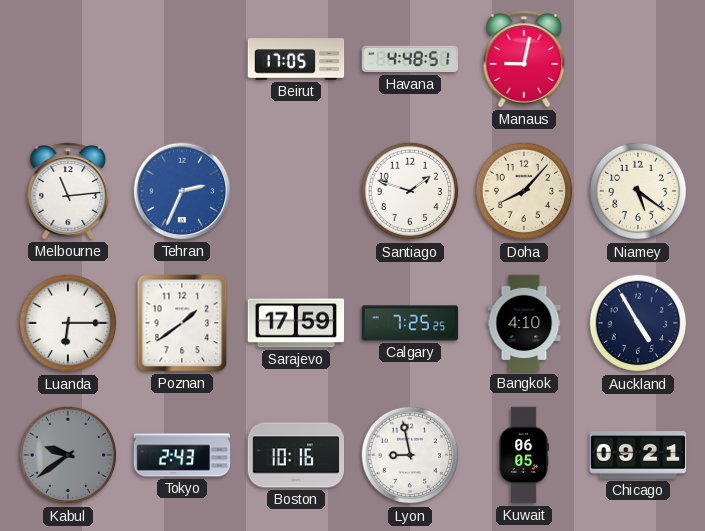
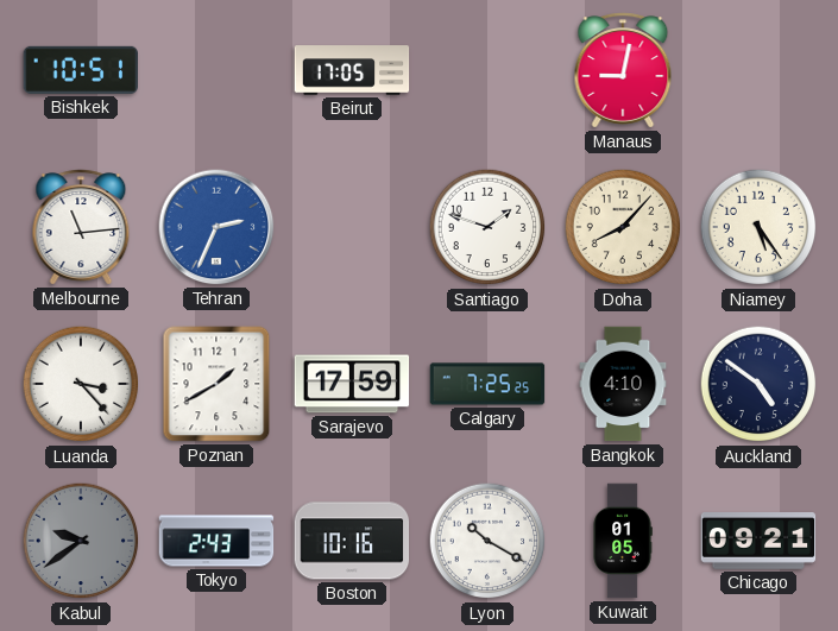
Bishkek: none -> 10:51 (80, 70)
Havana: 4:48 -> none (410, 59)
Niamey: 5:21 -> 5:24 (758, 227)
Luanda: 6:15 -> 3:23 (81, 384)
Poznan: 1:39 -> 1:40 (216, 384)
Auckland: 4:55 -> 4:51 (758, 384)
Lyon: 8:58 -> 10:20 (487, 541)
Kuwait: 06:05 -> 01:05 (623, 541)
